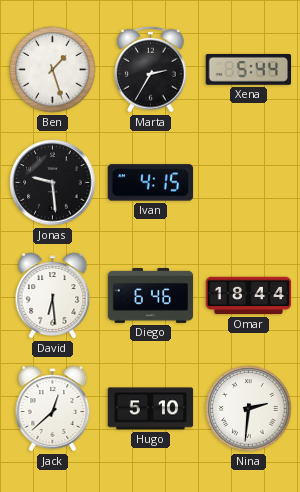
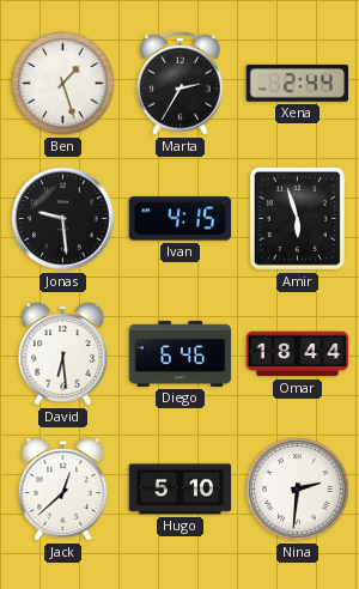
Xena: 5:44 -> 2:44 (298, 83)
Amir: none -> 5:57 (297, 218)
